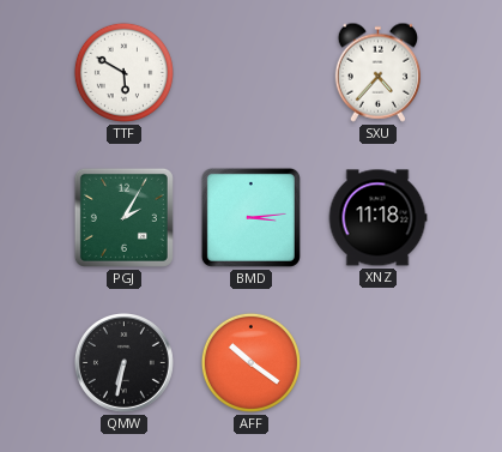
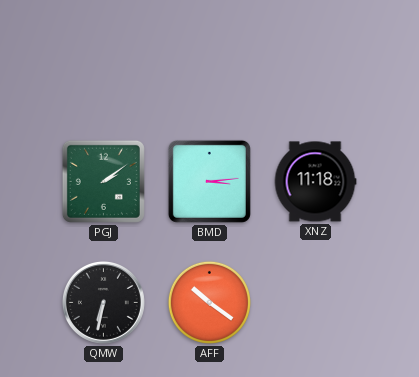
TTF: 5:50 -> none (123, 72)
SXU: 4:37 -> none (377, 72)
PGJ: 2:05 -> 2:09 (103, 181)
